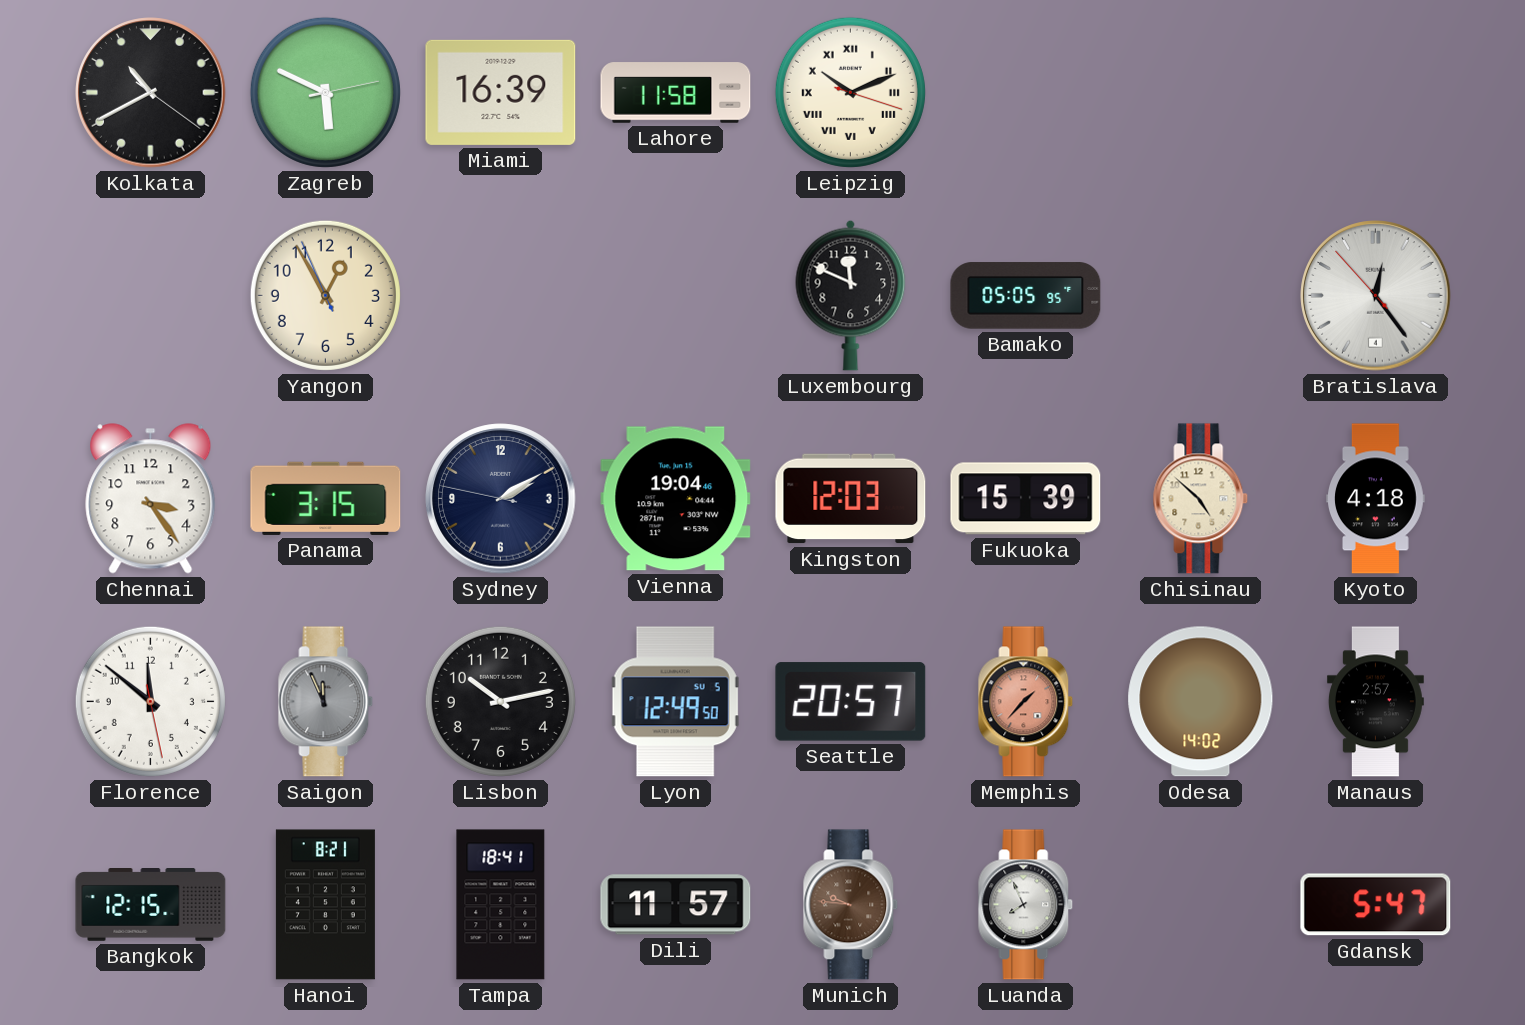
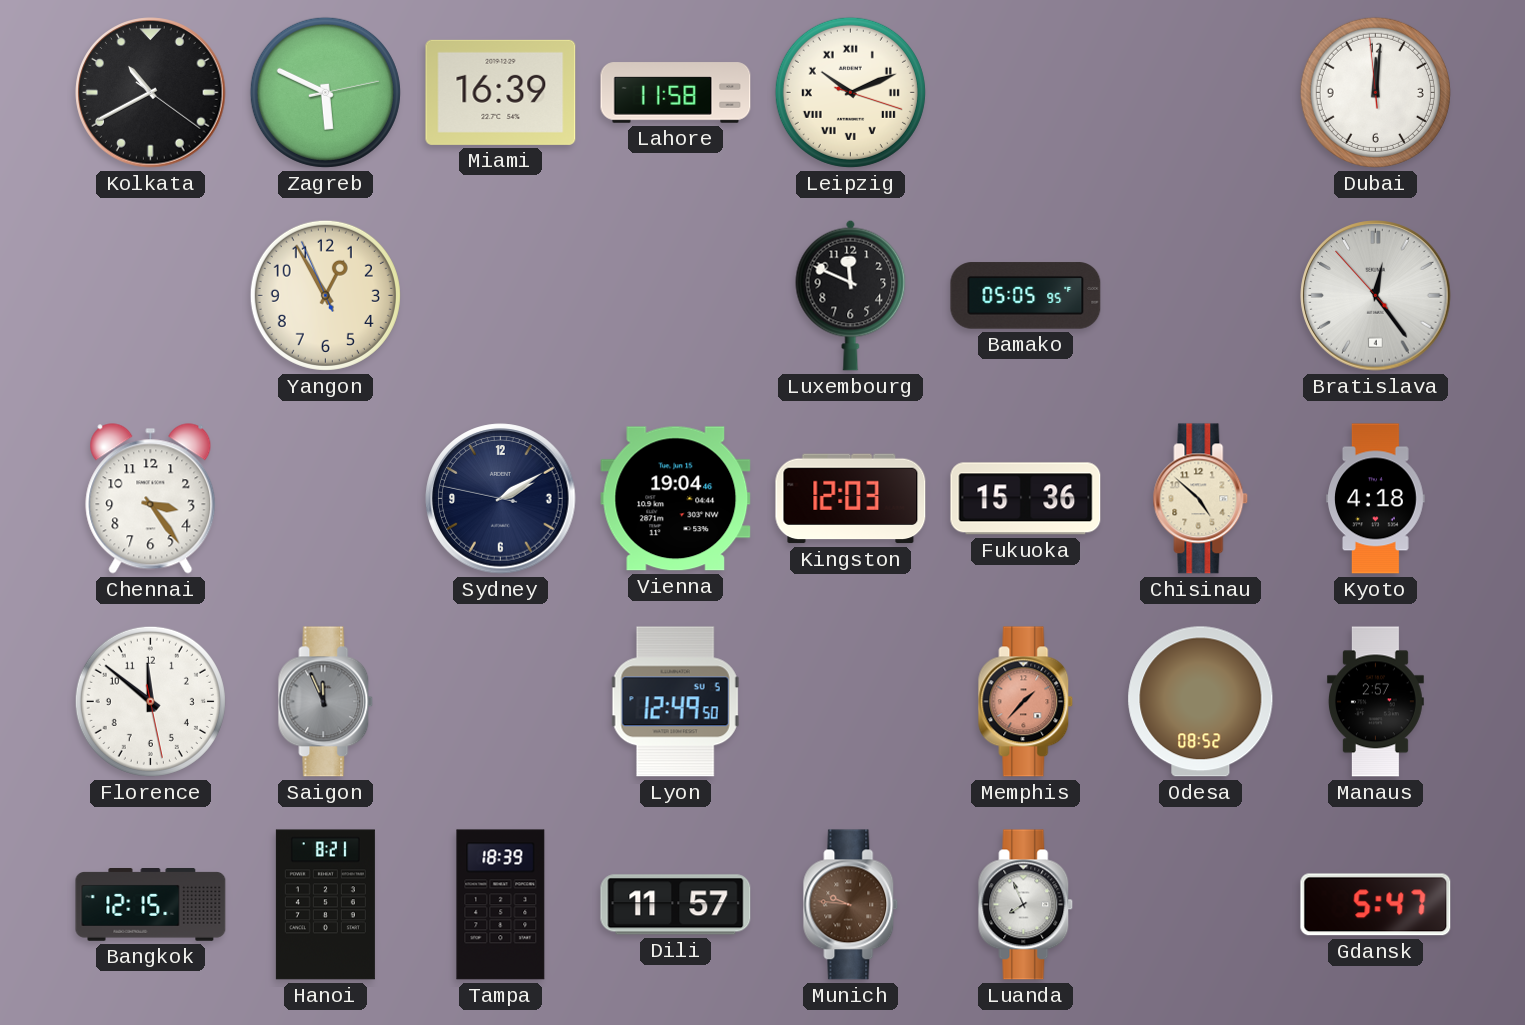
Dubai: none -> 12:00 (1375, 92)
Panama: 3:15 -> none (326, 498)
Fukuoka: 15:39 -> 15:36 (1026, 499)
Lisbon: 10:13 -> none (500, 701)
Seattle: 20:57 -> none (851, 702)
Odesa: 14:02 -> 08:52 (1201, 702)
Tampa: 18:41 -> 18:39 (501, 905)
